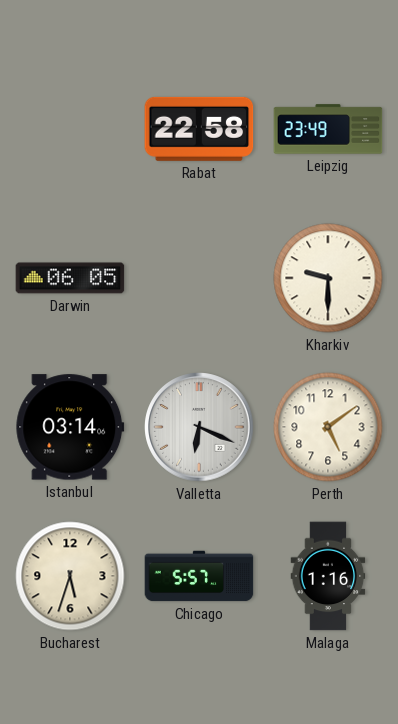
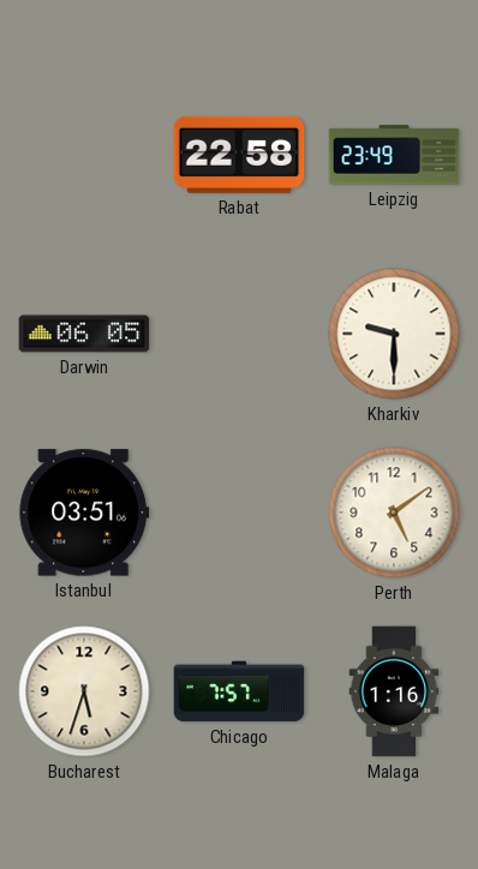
Istanbul: 03:14 -> 03:51 (84, 513)
Valletta: 6:19 -> none (199, 427)
Chicago: 5:57 -> 7:57 (239, 691)
